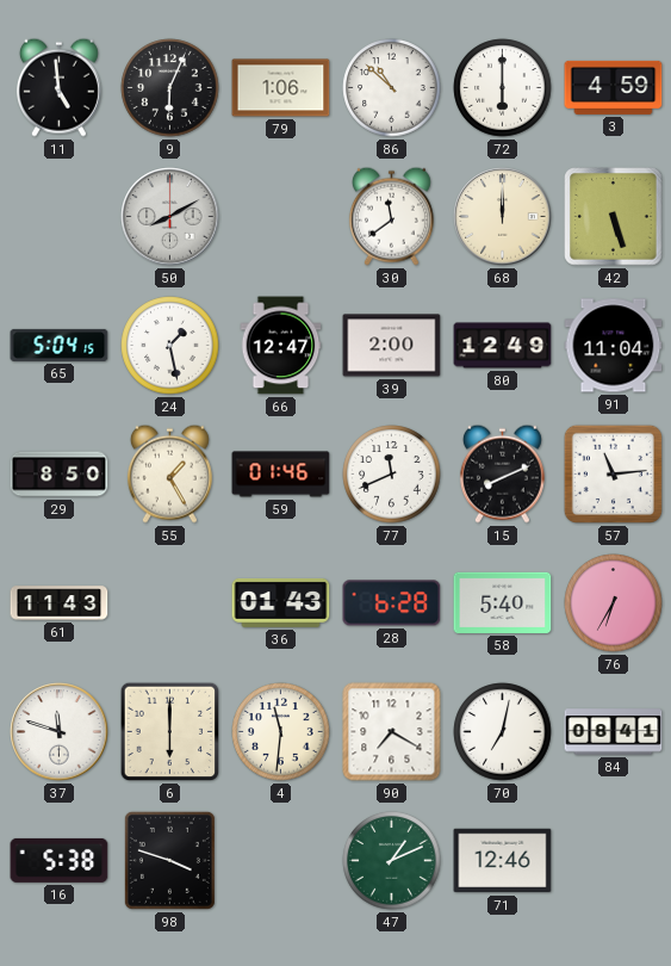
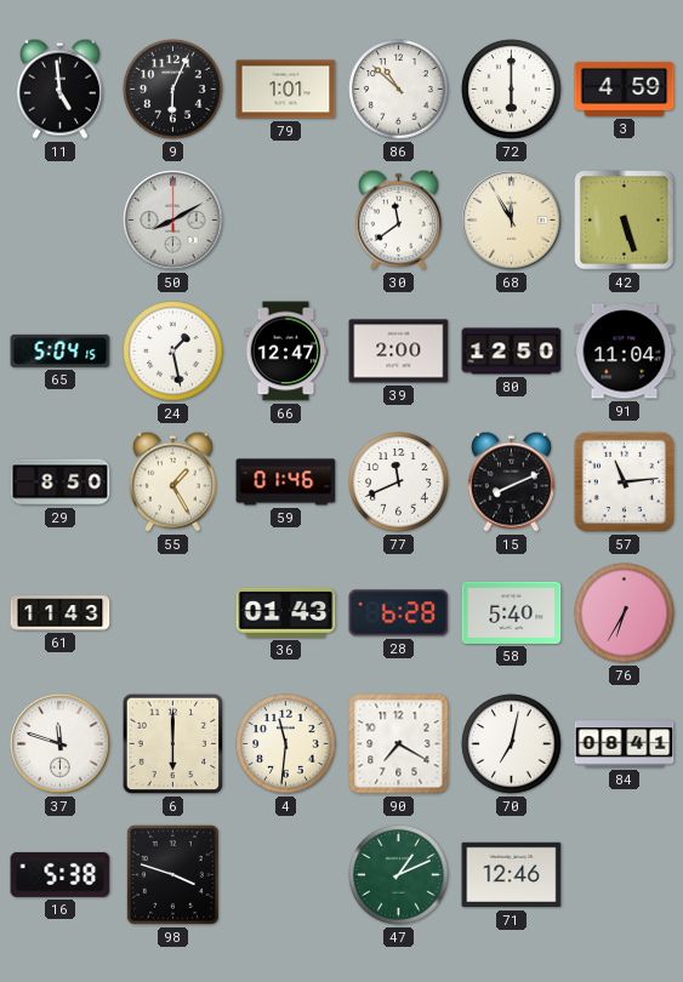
79: 1:06 -> 1:01 (286, 90)
68: 12:00 -> 11:55 (512, 221)
80: 12:49 -> 12:50 (512, 352)
